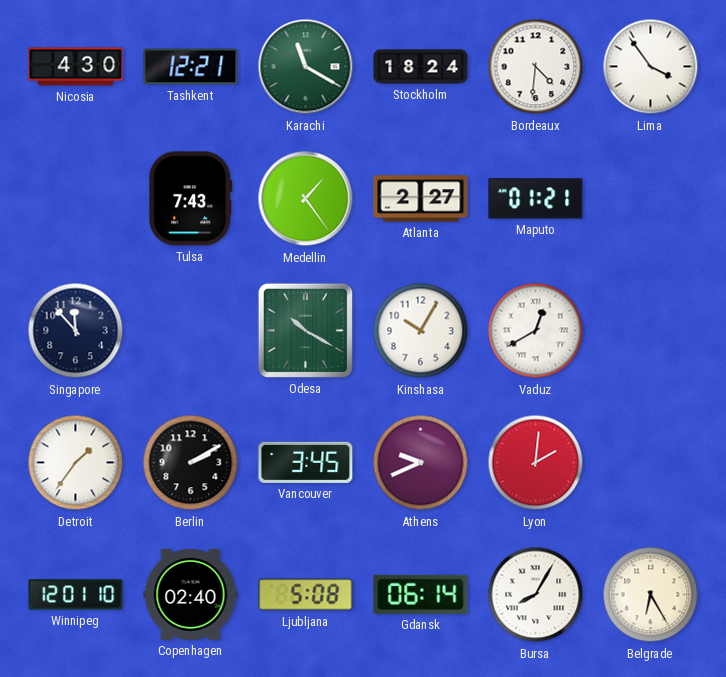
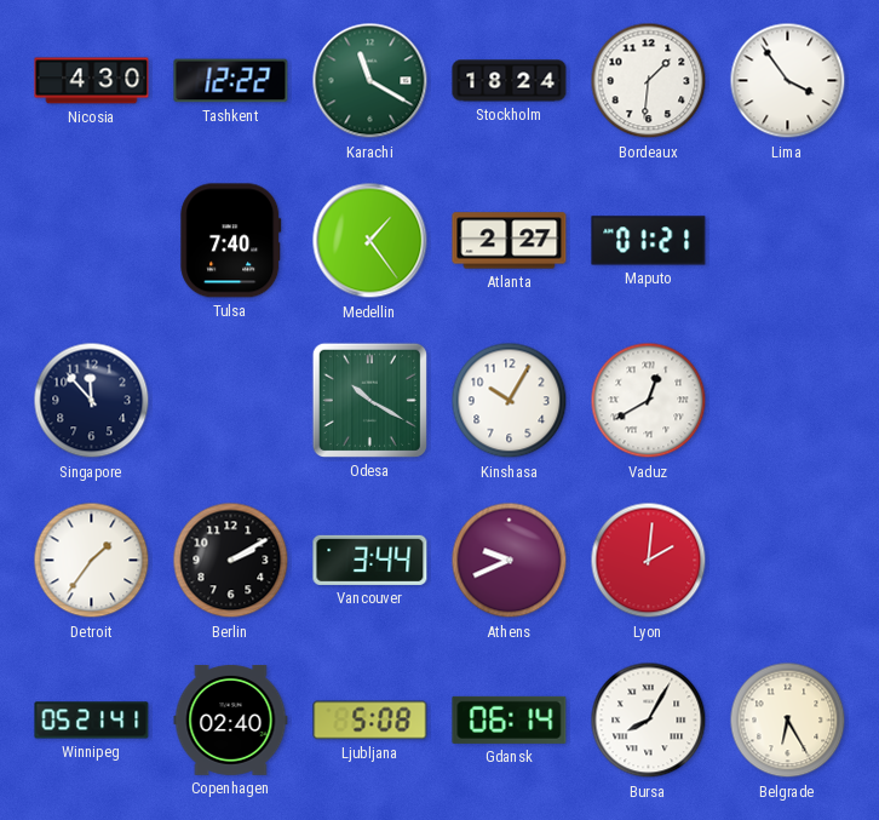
Tashkent: 12:21 -> 12:22 (231, 81)
Bordeaux: 4:31 -> 1:31 (649, 81)
Tulsa: 7:43 -> 7:40 (231, 241)
Vancouver: 3:45 -> 3:44 (370, 560)
Winnipeg: 12:01 -> 05:21 (92, 721)
